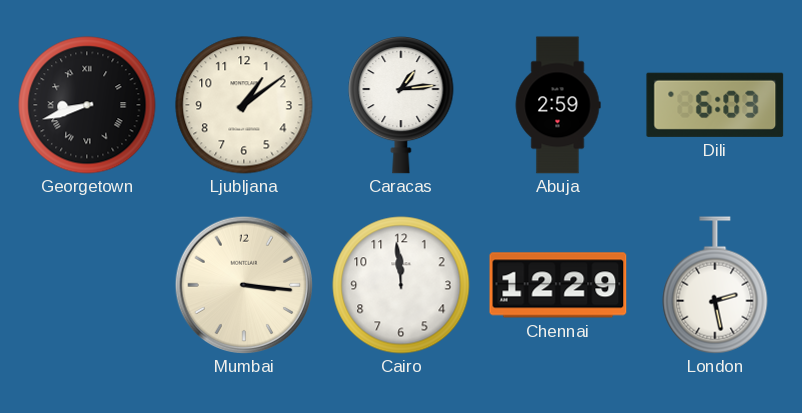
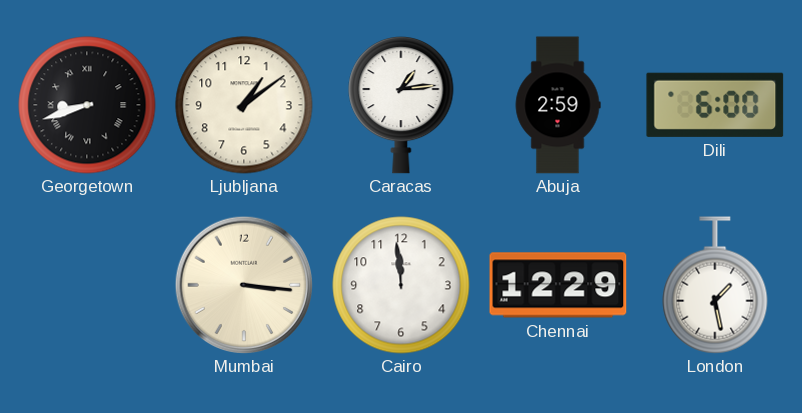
Dili: 6:03 -> 6:00 (715, 105)
London: 2:28 -> 1:28 (715, 285)
